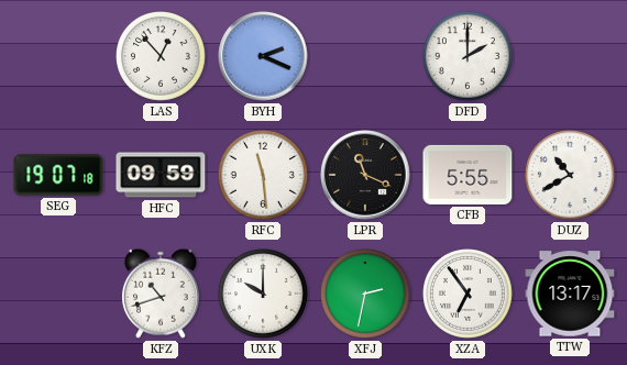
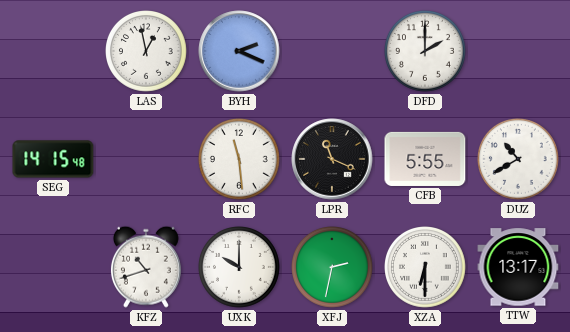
LAS: 12:53 -> 12:58 (147, 52)
SEG: 19:07 -> 14:15 (53, 159)
HFC: 09:59 -> none (161, 175)
XZA: 6:54 -> 6:30 (426, 268)
